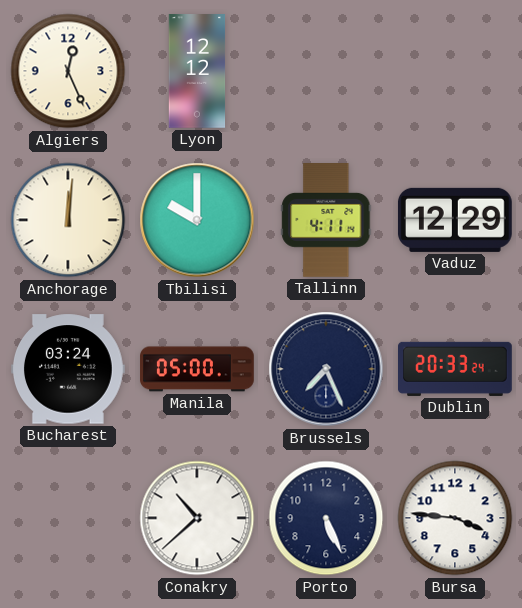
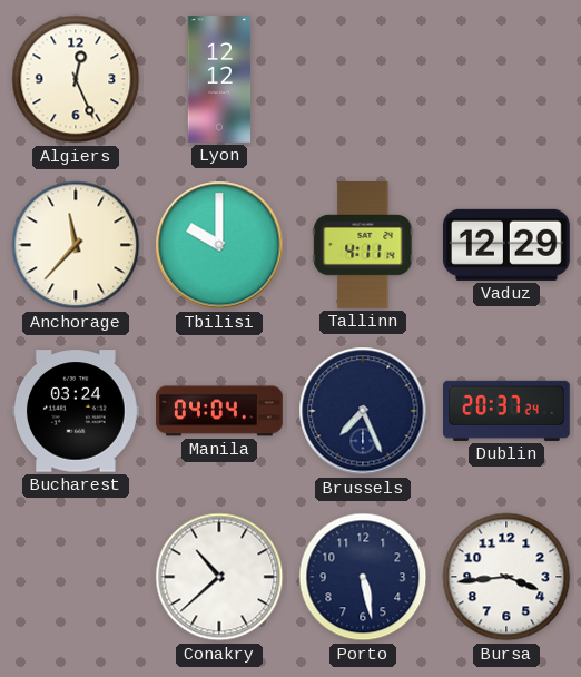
Anchorage: 12:01 -> 11:37 (76, 245)
Manila: 05:00 -> 04:04 (219, 411)
Dublin: 20:33 -> 20:37 (508, 411)
Porto: 5:26 -> 5:28 (363, 577)
Bursa: 3:46 -> 3:44 (506, 577)
